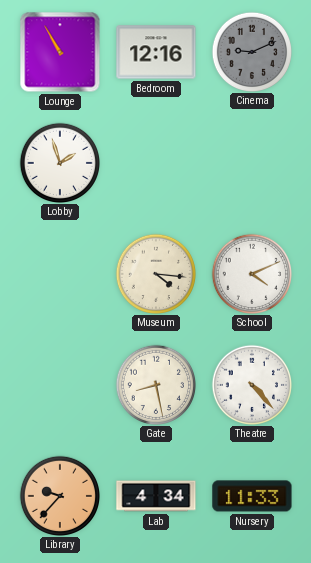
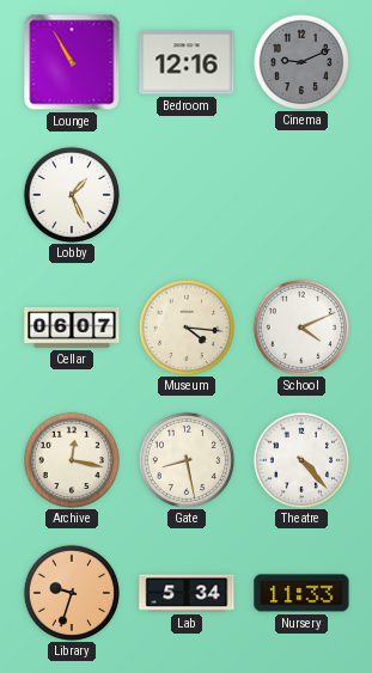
Lobby: 1:57 -> 1:26 (71, 194)
Cellar: none -> 06:07 (72, 329)
Archive: none -> 12:17 (71, 459)
Library: 9:37 -> 9:33 (71, 592)
Lab: 4:34 -> 5:34 (187, 593)
